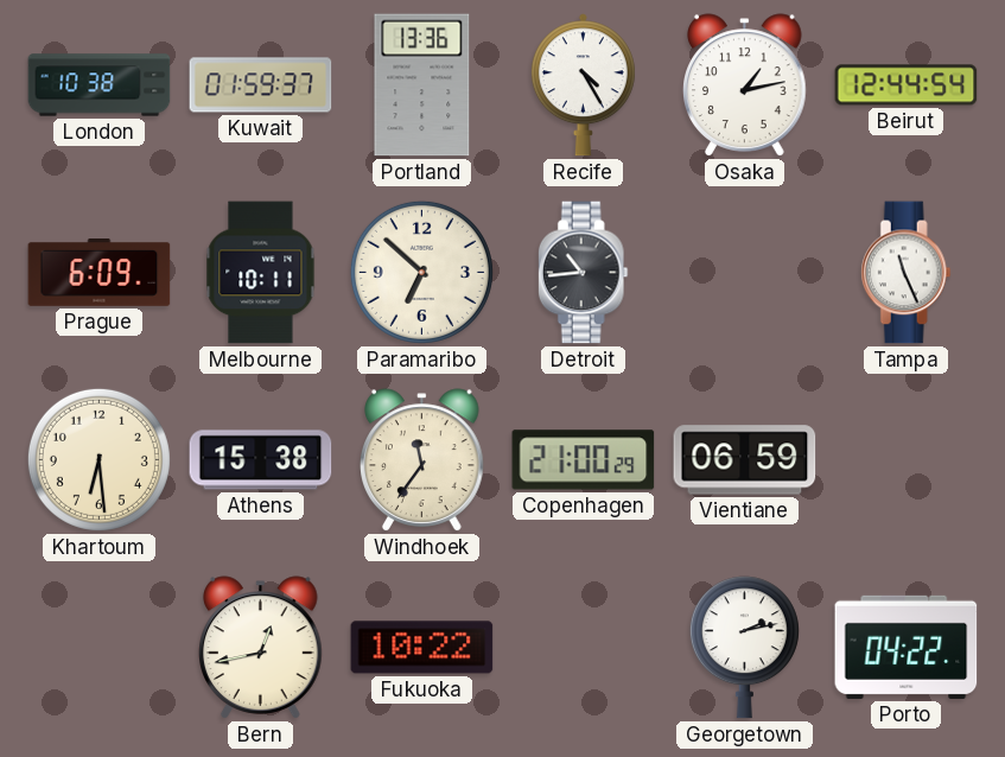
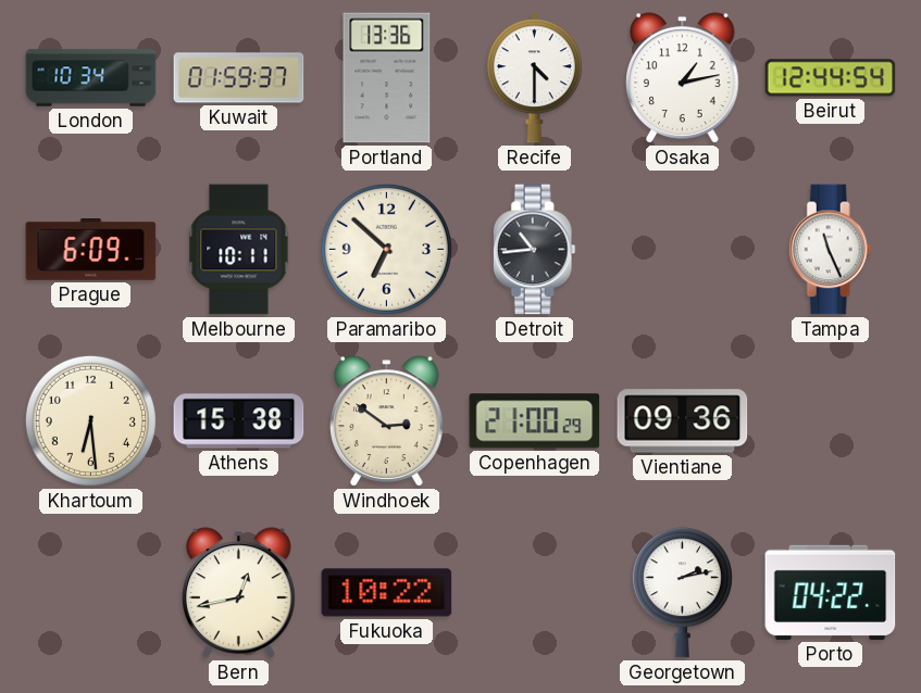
London: 10:38 -> 10:34 (91, 78)
Recife: 4:25 -> 4:30 (534, 78)
Windhoek: 11:36 -> 2:51 (387, 421)
Vientiane: 06:59 -> 09:36 (683, 421)
